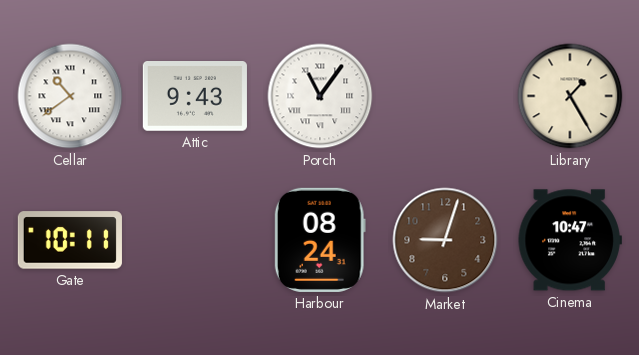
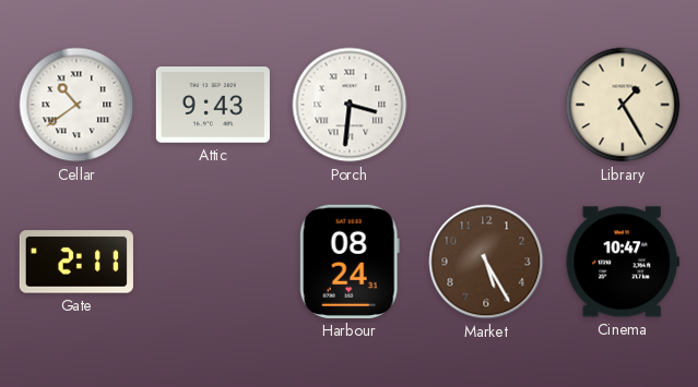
Porch: 11:06 -> 3:31 (350, 105)
Gate: 10:11 -> 2:11 (76, 262)
Market: 9:03 -> 5:25 (486, 262)
